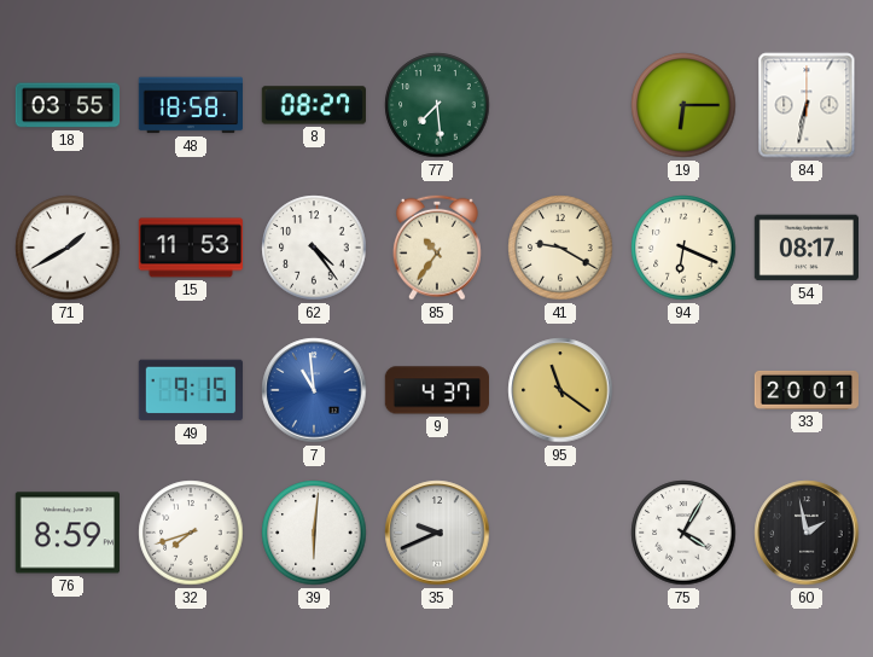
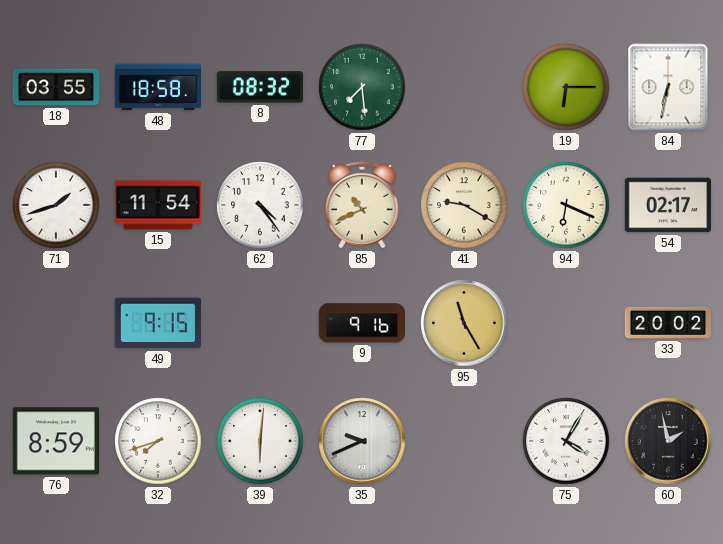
8: 08:27 -> 08:32 (259, 87)
71: 1:40 -> 1:42 (56, 205)
15: 11:53 -> 11:54 (158, 205)
85: 10:36 -> 10:41 (362, 205)
54: 08:17 -> 02:17 (667, 205)
7: 10:59 -> none (314, 390)
9: 4:37 -> 9:16 (361, 323)
95: 11:21 -> 11:25 (464, 323)
33: 20:01 -> 20:02 (667, 323)
